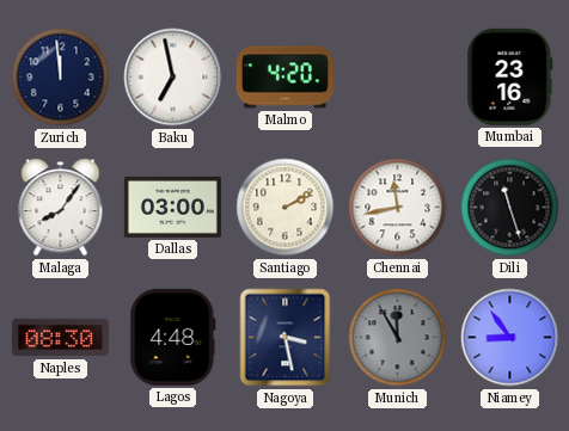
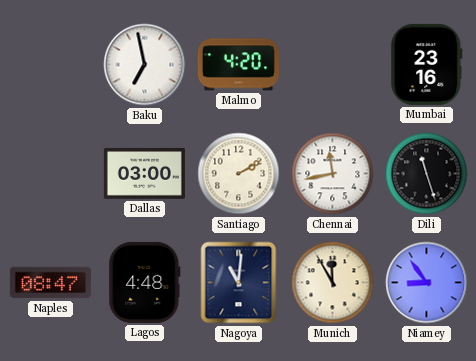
Zurich: 11:59 -> none (61, 78)
Malaga: 8:06 -> none (61, 208)
Naples: 08:30 -> 08:47 (50, 283)
Nagoya: 3:28 -> 11:01 (239, 283)
Munich dial: grey -> cream (333, 283)
